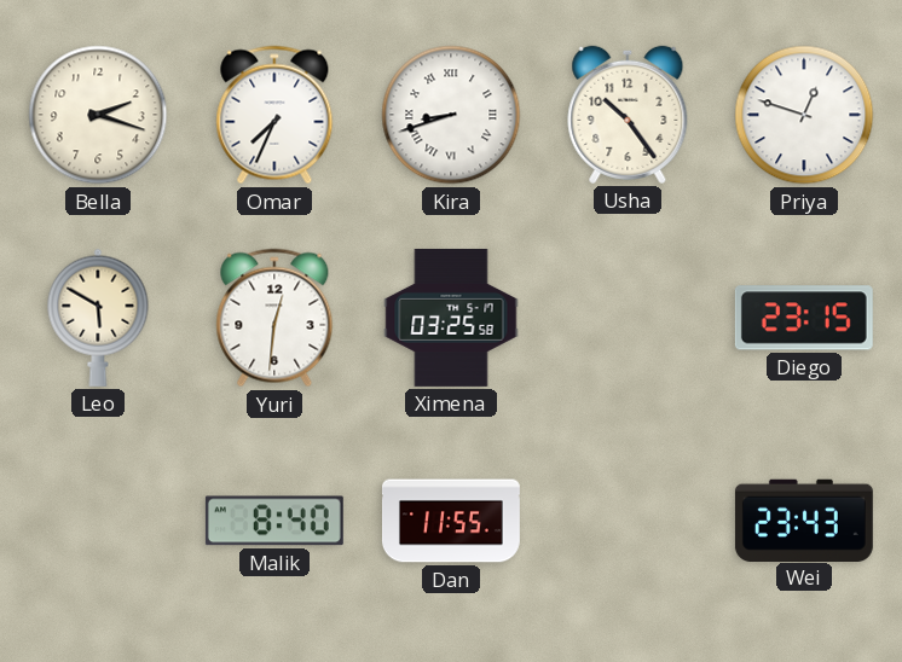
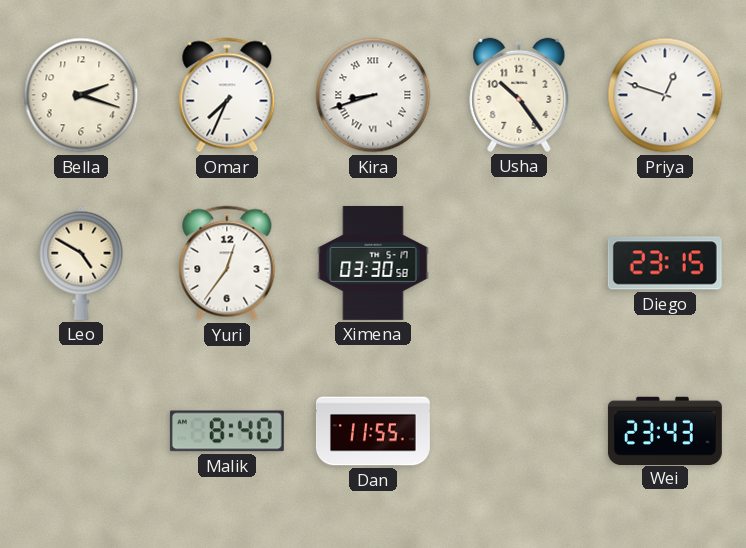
Leo: 5:50 -> 4:50 (81, 263)
Yuri: 12:31 -> 12:36 (227, 263)
Ximena: 03:25 -> 03:30 (373, 263)
